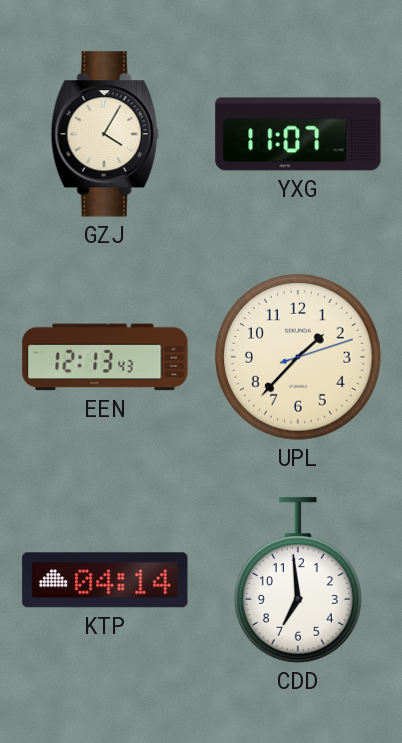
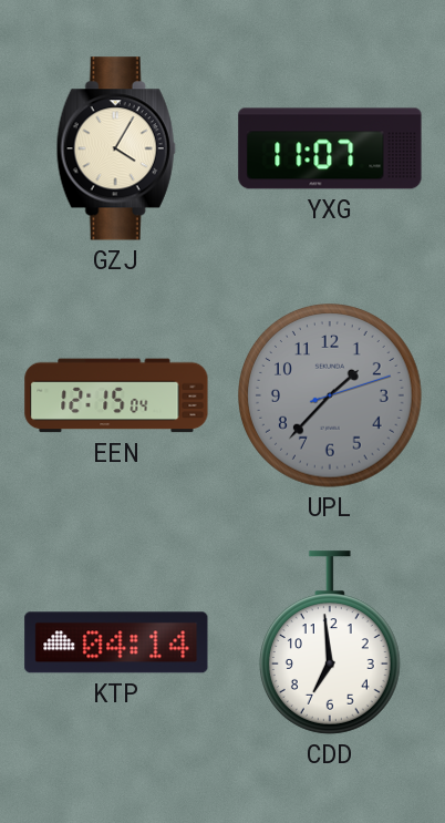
EEN: 12:13 -> 12:15 (116, 395)
UPL dial: cream -> grey (331, 397)
